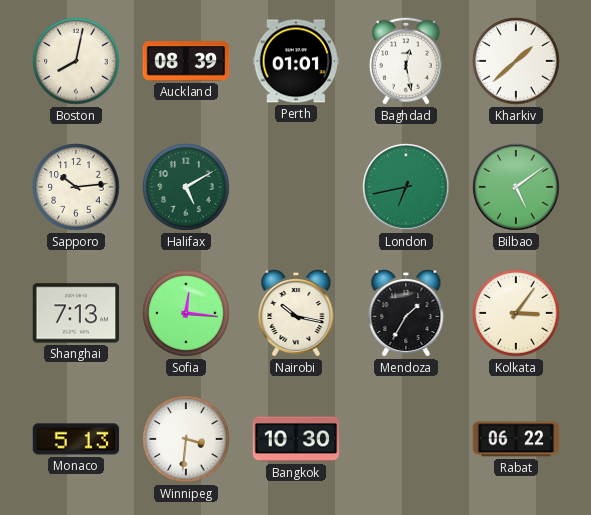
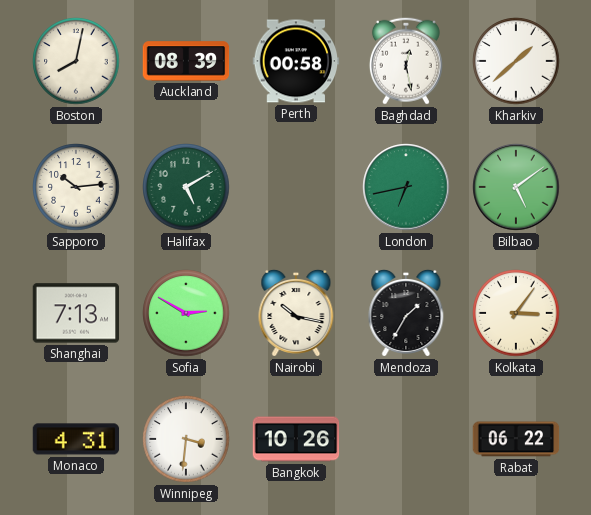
Perth: 01:01 -> 00:58 (296, 61)
Sofia: 12:16 -> 2:50 (186, 313)
Monaco: 5:13 -> 4:31 (76, 439)
Bangkok: 10:30 -> 10:26 (296, 439)
